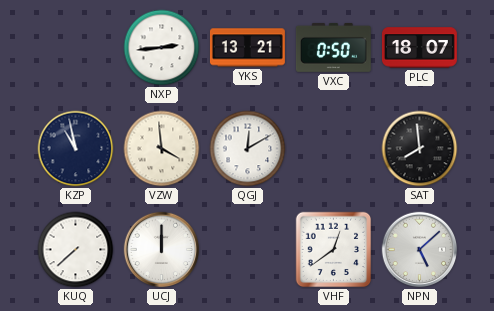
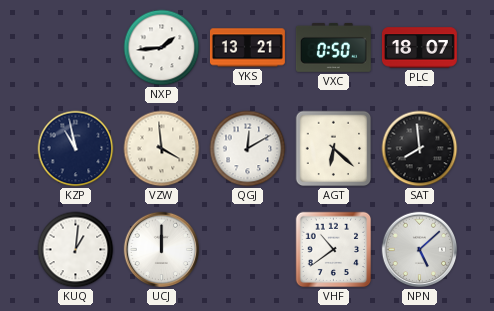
NXP: 2:44 -> 1:44 (162, 48)
AGT: none -> 6:22 (334, 149)
KUQ: 7:38 -> 1:01 (76, 250)
VHF: 12:39 -> 10:39 (334, 250)
